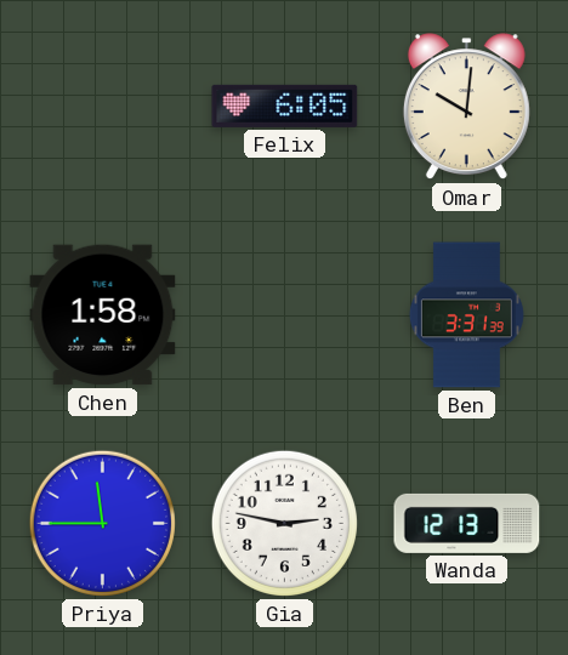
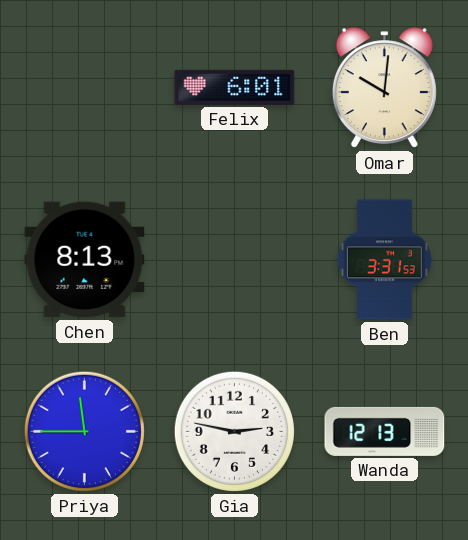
Felix: 6:05 -> 6:01 (235, 87)
Chen: 1:58 -> 8:13 (85, 260)
Ben: 3:31:39 -> 3:31:53 (384, 260)
